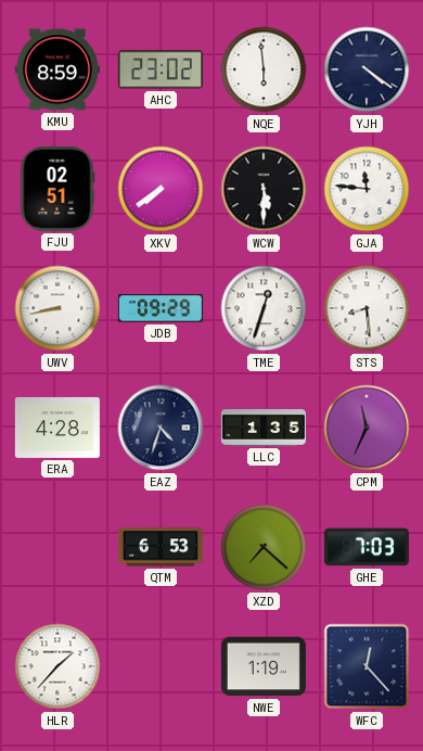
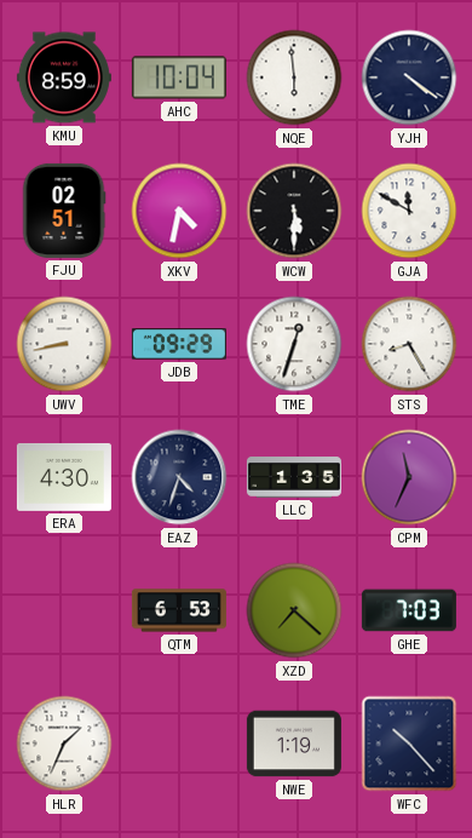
AHC: 23:02 -> 10:04 (179, 78)
XKV: 7:39 -> 4:32 (179, 211)
GJA: 11:46 -> 11:50 (409, 211)
STS: 8:29 -> 8:25 (409, 344)
ERA: 4:28 -> 4:30 (64, 477)
HLR: 1:37 -> 1:34 (64, 744)
WFC: 12:23 -> 10:23 (409, 744)
